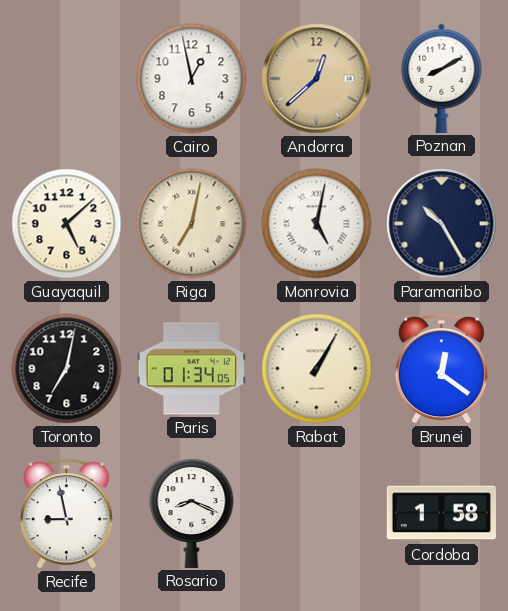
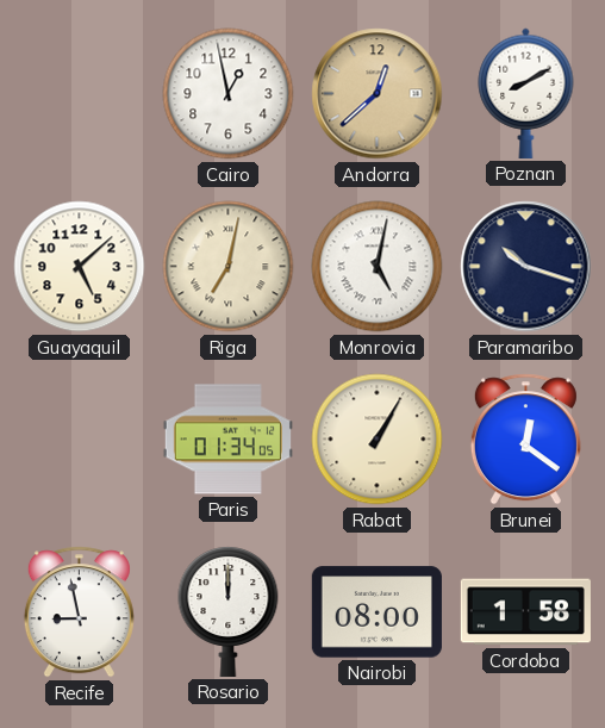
Paramaribo: 10:25 -> 10:18 (526, 267)
Toronto: 7:02 -> none (67, 369)
Rosario: 8:19 -> 12:00 (229, 611)
Nairobi: none -> 08:00 (376, 612)
